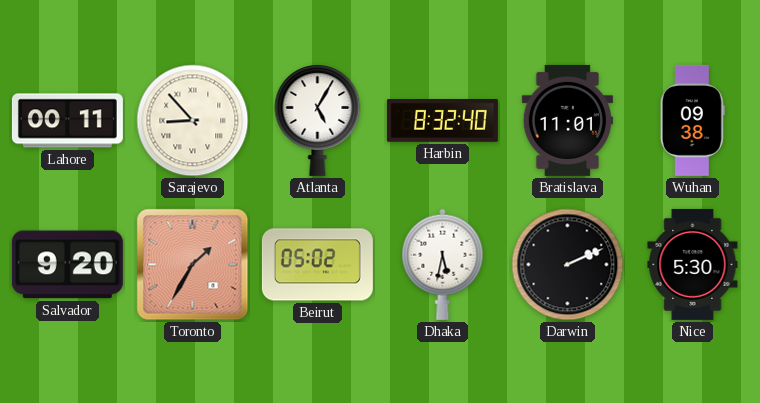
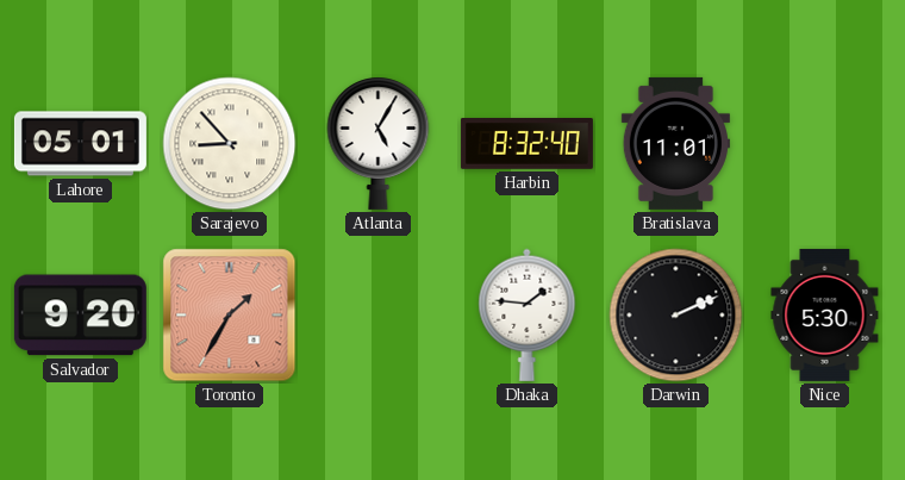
Lahore: 00:11 -> 05:01 (80, 144)
Wuhan: 09:38 -> none (692, 120)
Beirut: 05:02 -> none (317, 265)
Dhaka: 5:32 -> 1:46 (528, 314)
